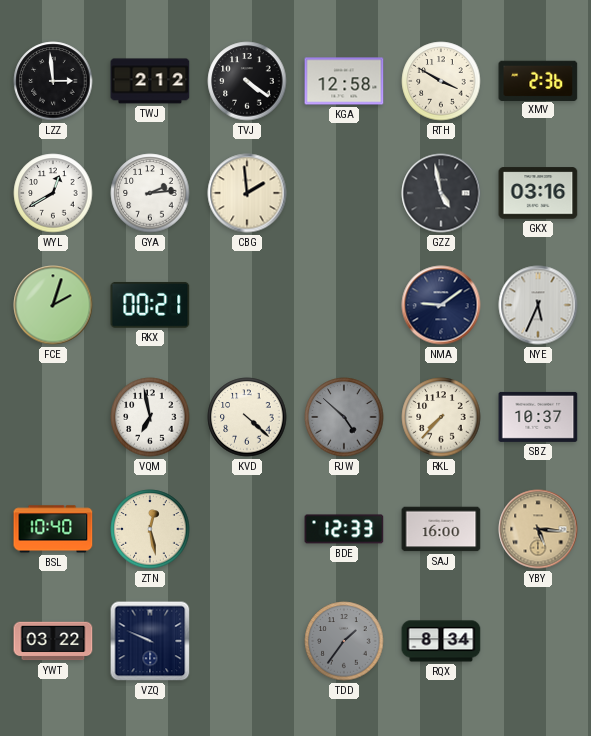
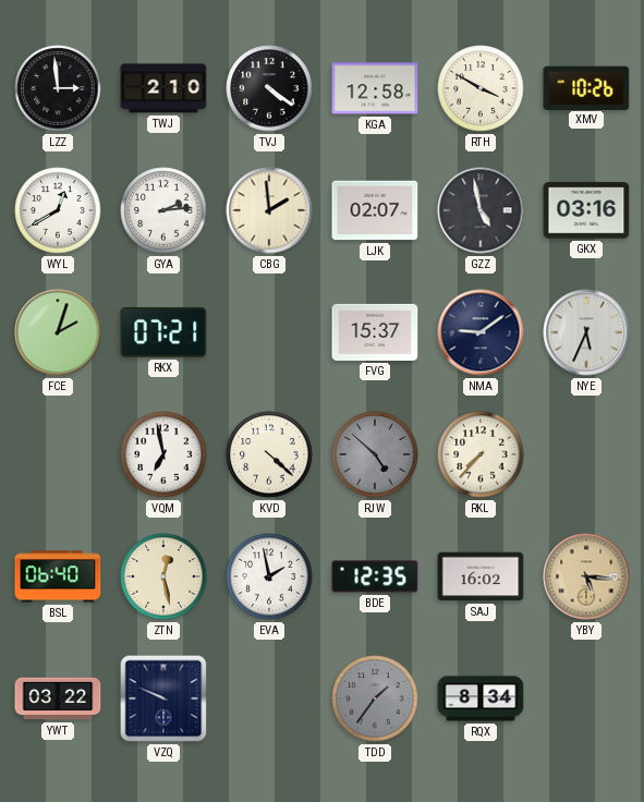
TWJ: 2:12 -> 2:10 (163, 88)
XMV: 2:36 -> 10:26 (586, 87)
LJK: none -> 02:07 (375, 210)
RKX: 00:21 -> 07:21 (163, 332)
FVG: none -> 15:37 (375, 332)
SBZ: 10:37 -> none (538, 417)
BSL: 10:40 -> 06:40 (58, 576)
EVA: none -> 1:58 (269, 576)
BDE: 12:33 -> 12:35 (375, 576)
SAJ: 16:00 -> 16:02 (481, 576)
